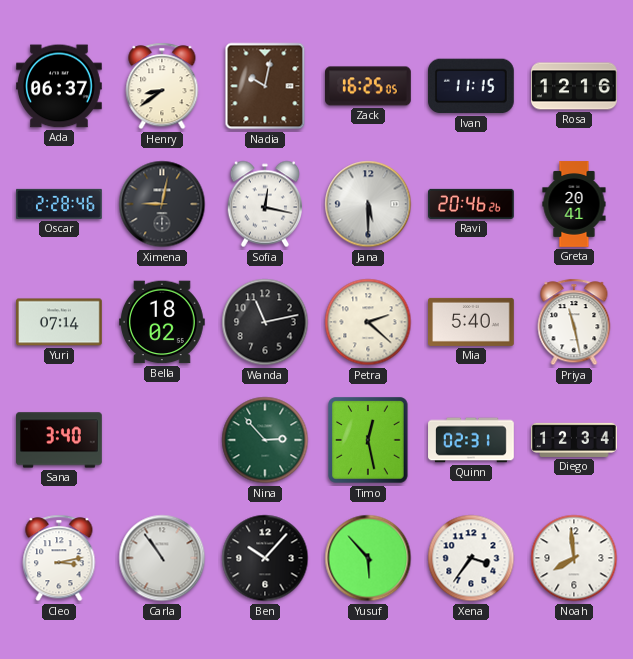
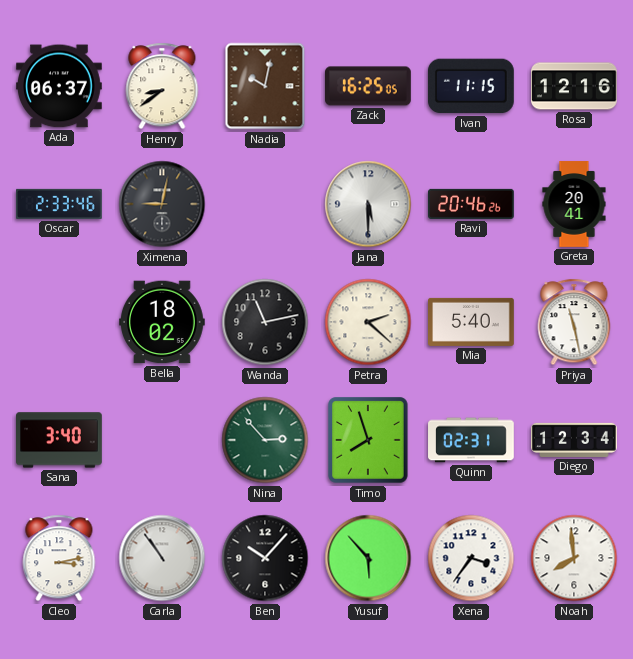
Oscar: 2:28 -> 2:33 (59, 204)
Sofia: 12:17 -> none (264, 204)
Yuri: 07:14 -> none (60, 322)
Timo: 12:28 -> 7:57 (368, 440)
